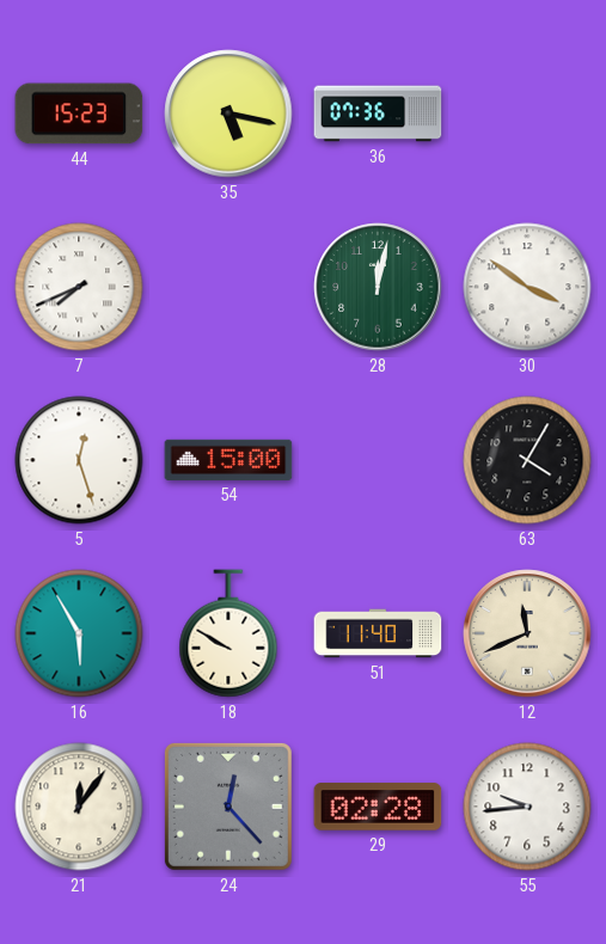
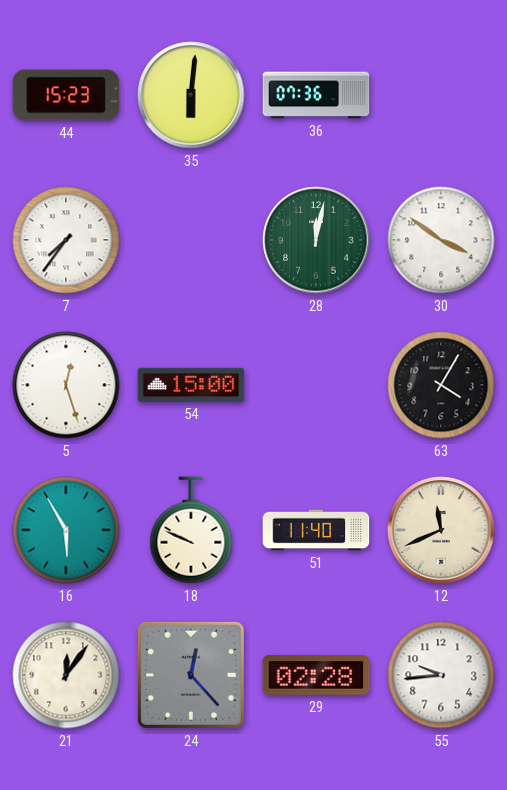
35: 5:17 -> 6:01 (191, 95)
7: 7:41 -> 7:36 (66, 240)
18: 9:50 -> 9:49 (191, 530)
